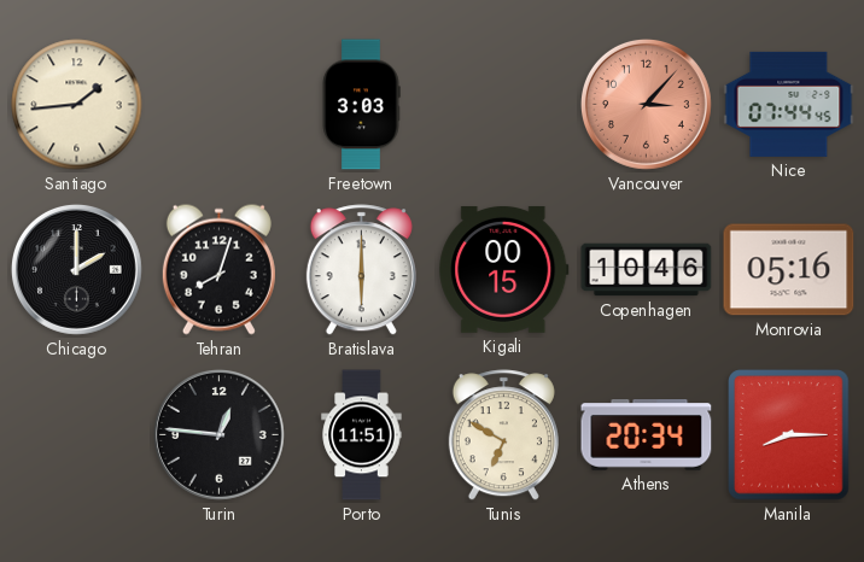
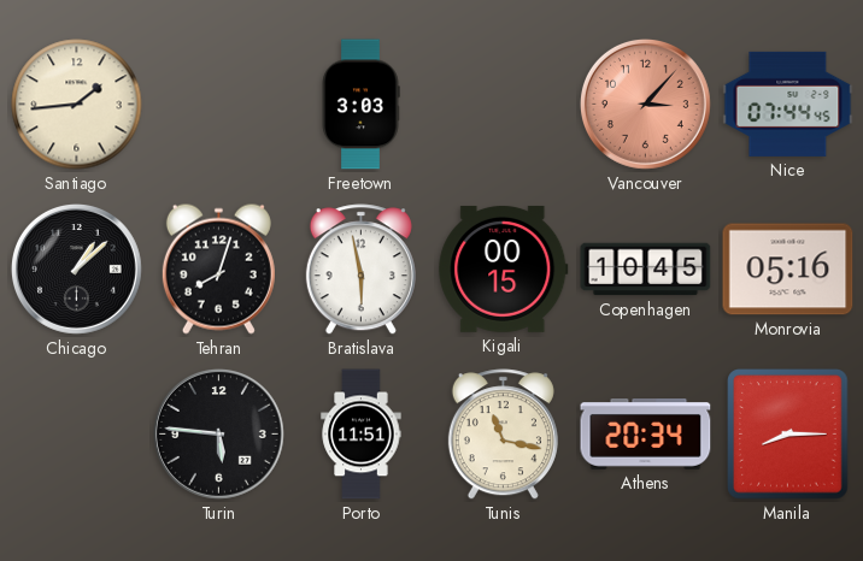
Chicago: 2:00 -> 1:08 (76, 268)
Bratislava: 6:00 -> 5:58 (360, 270)
Copenhagen: 10:46 -> 10:45 (646, 270)
Turin: 12:46 -> 5:46 (218, 433)
Tunis: 6:50 -> 11:17 (503, 435)
